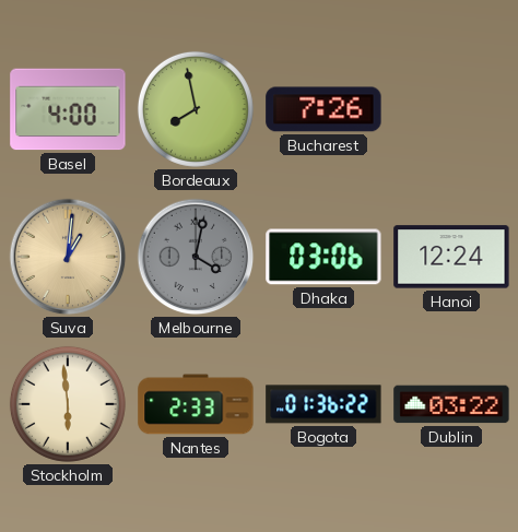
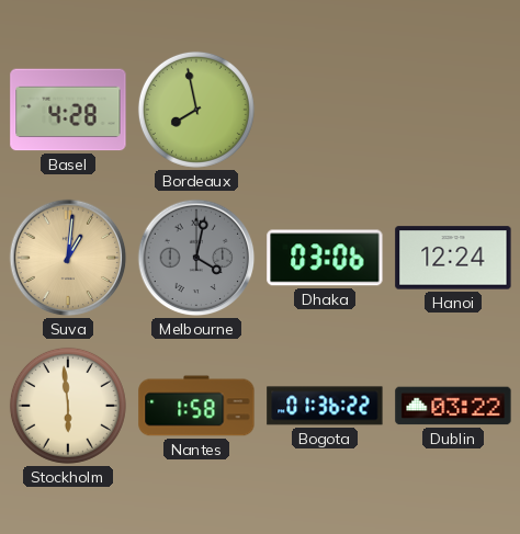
Basel: 4:00 -> 4:28 (68, 110)
Bucharest: 7:26 -> none (323, 109)
Nantes: 2:33 -> 1:58 (196, 406)
